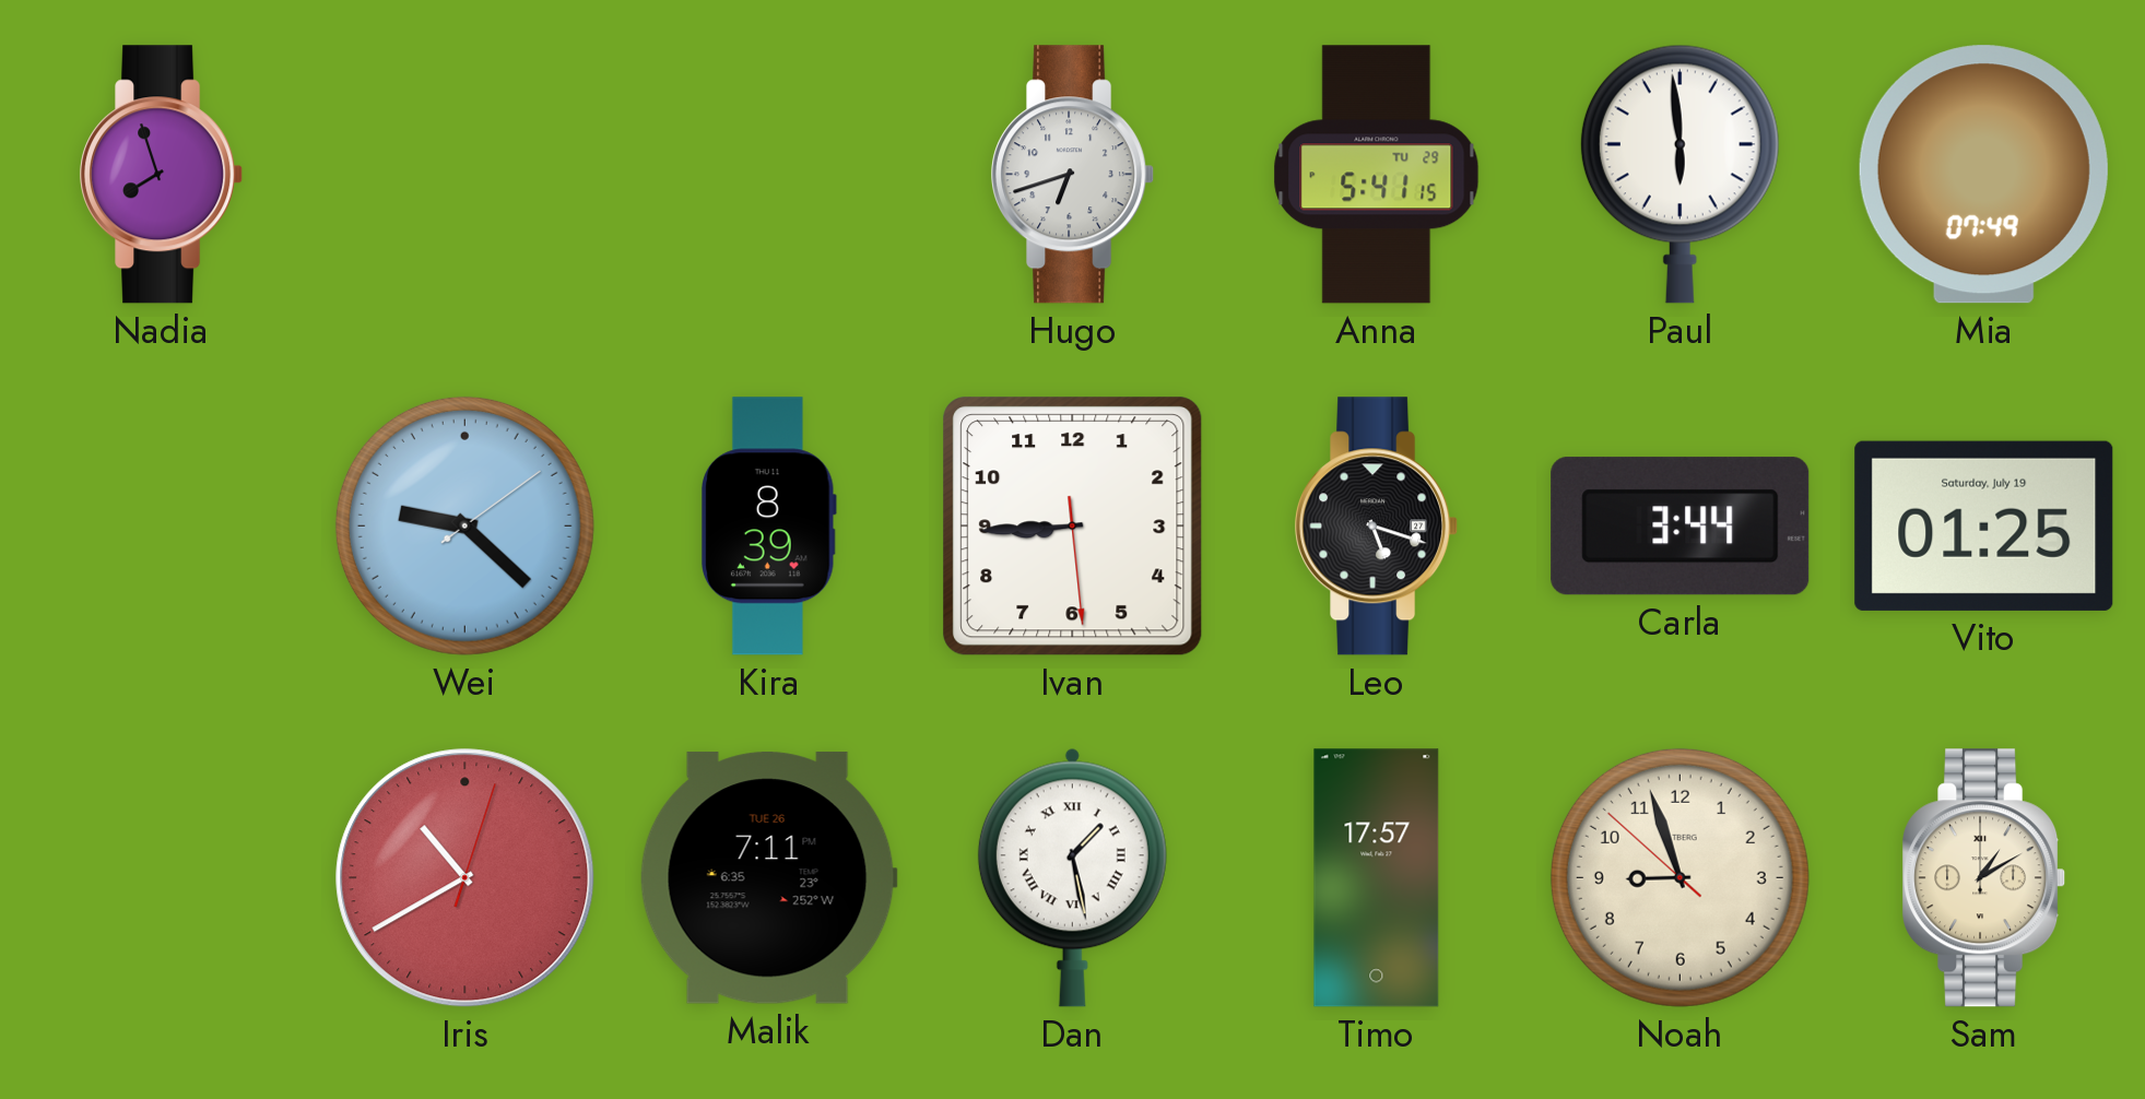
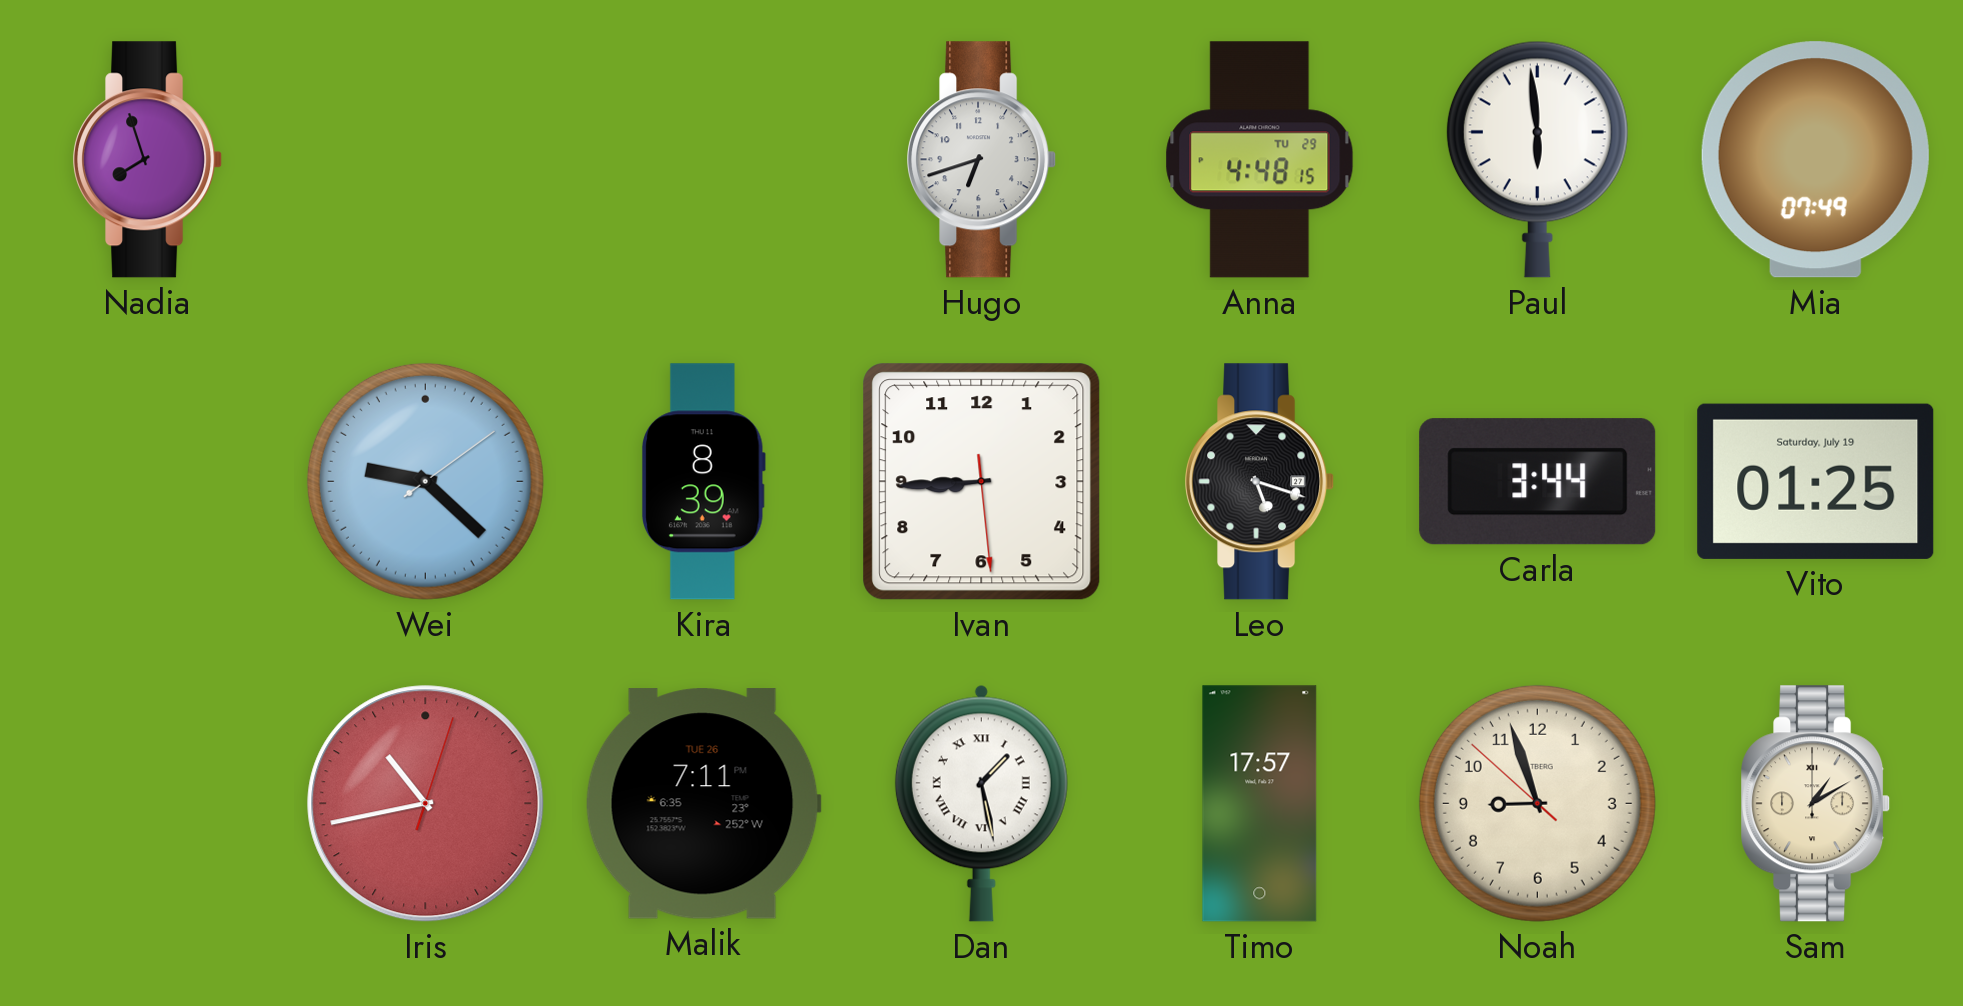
Anna: 5:41 -> 4:48 (1260, 160)
Iris: 10:40 -> 10:43 (426, 804)
